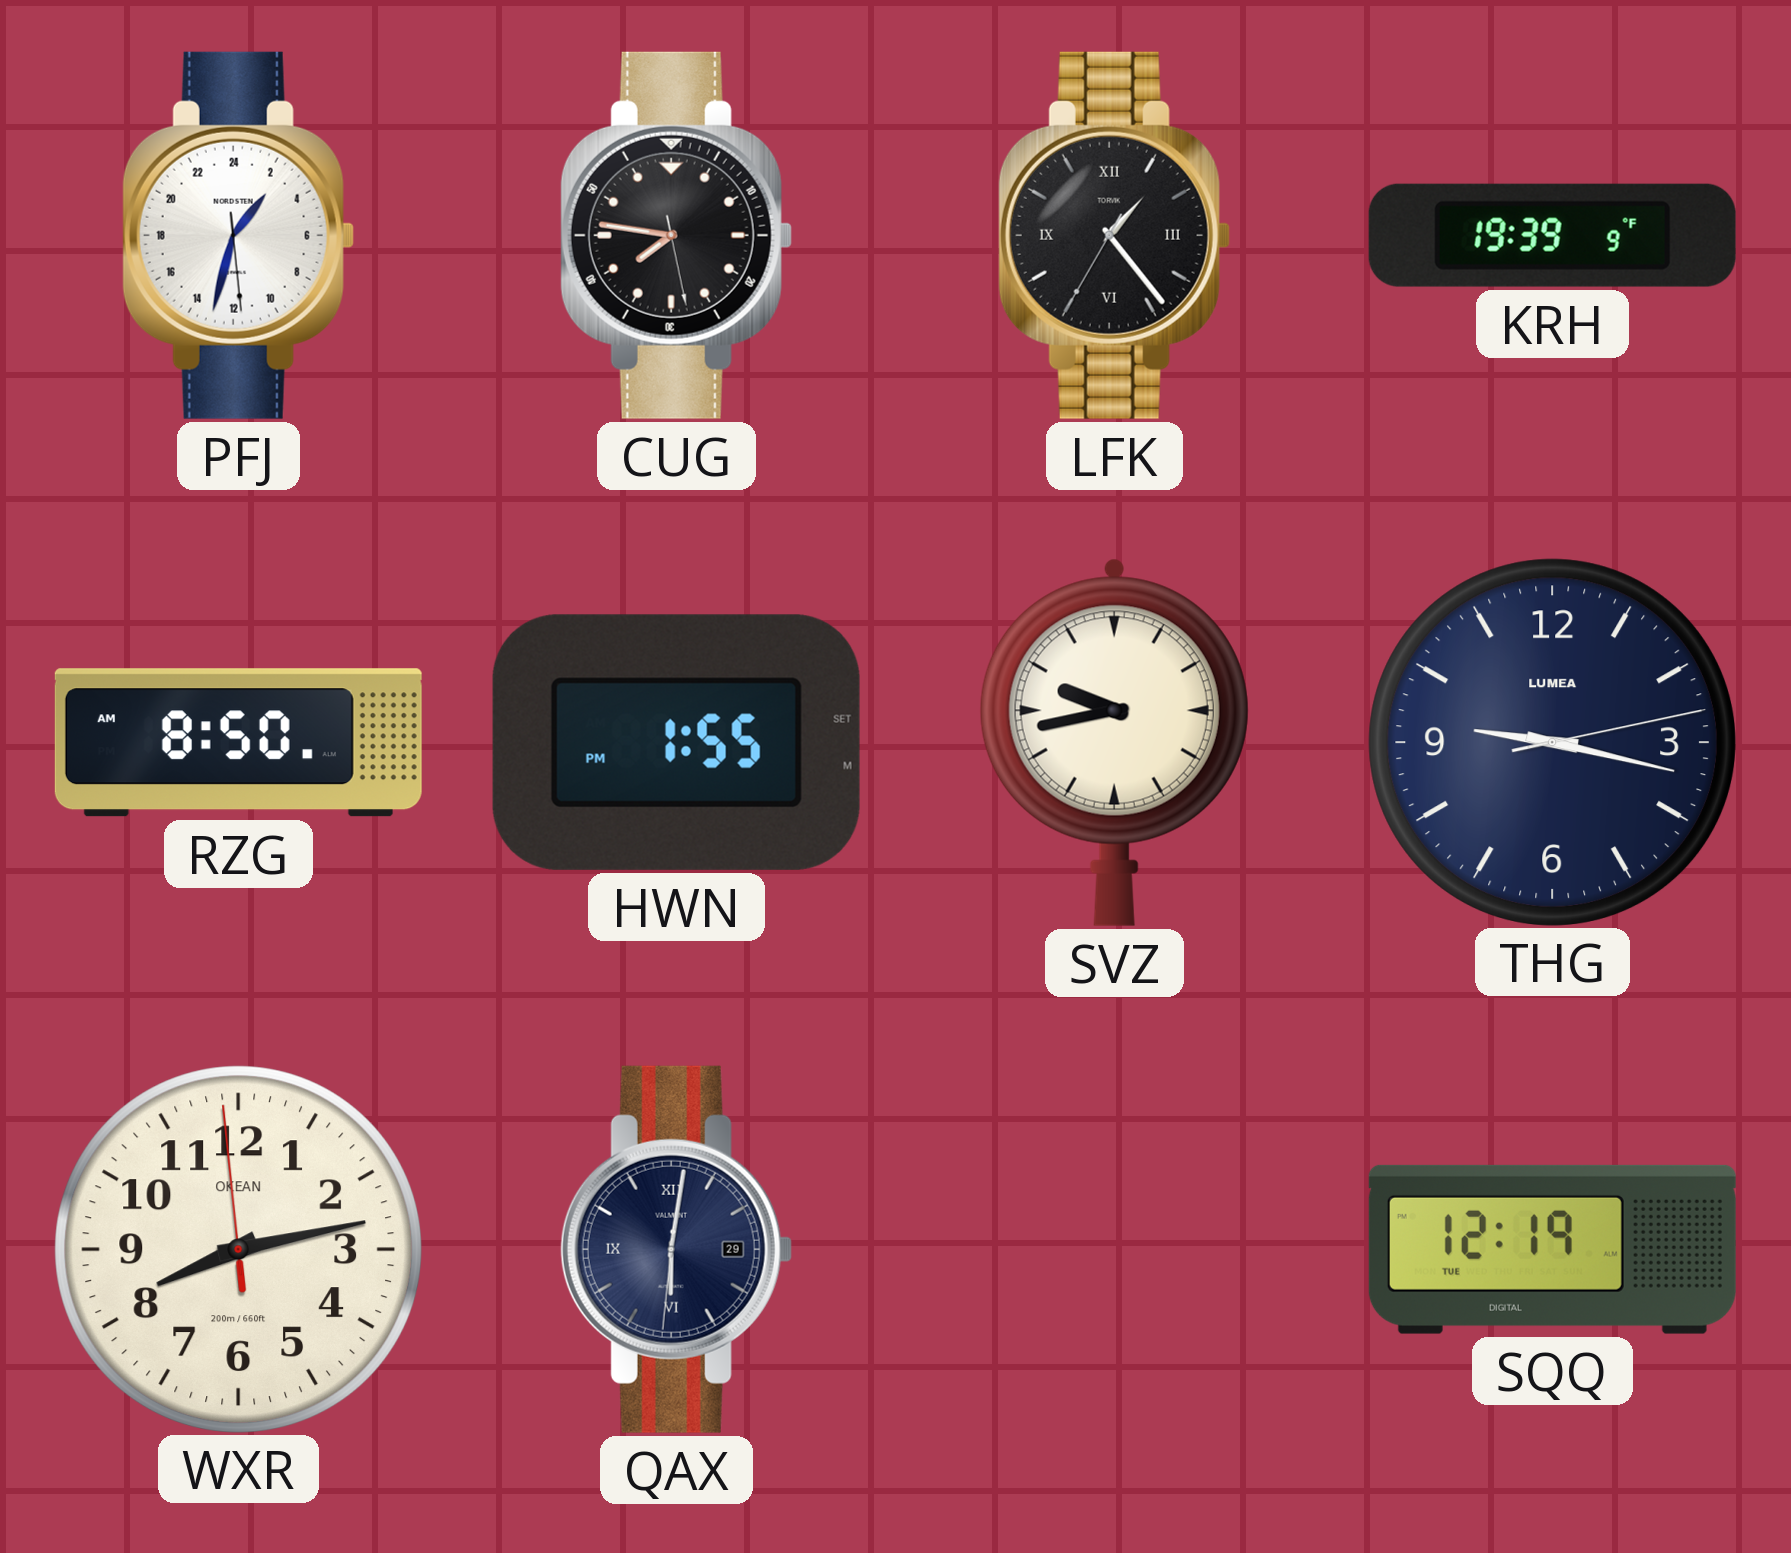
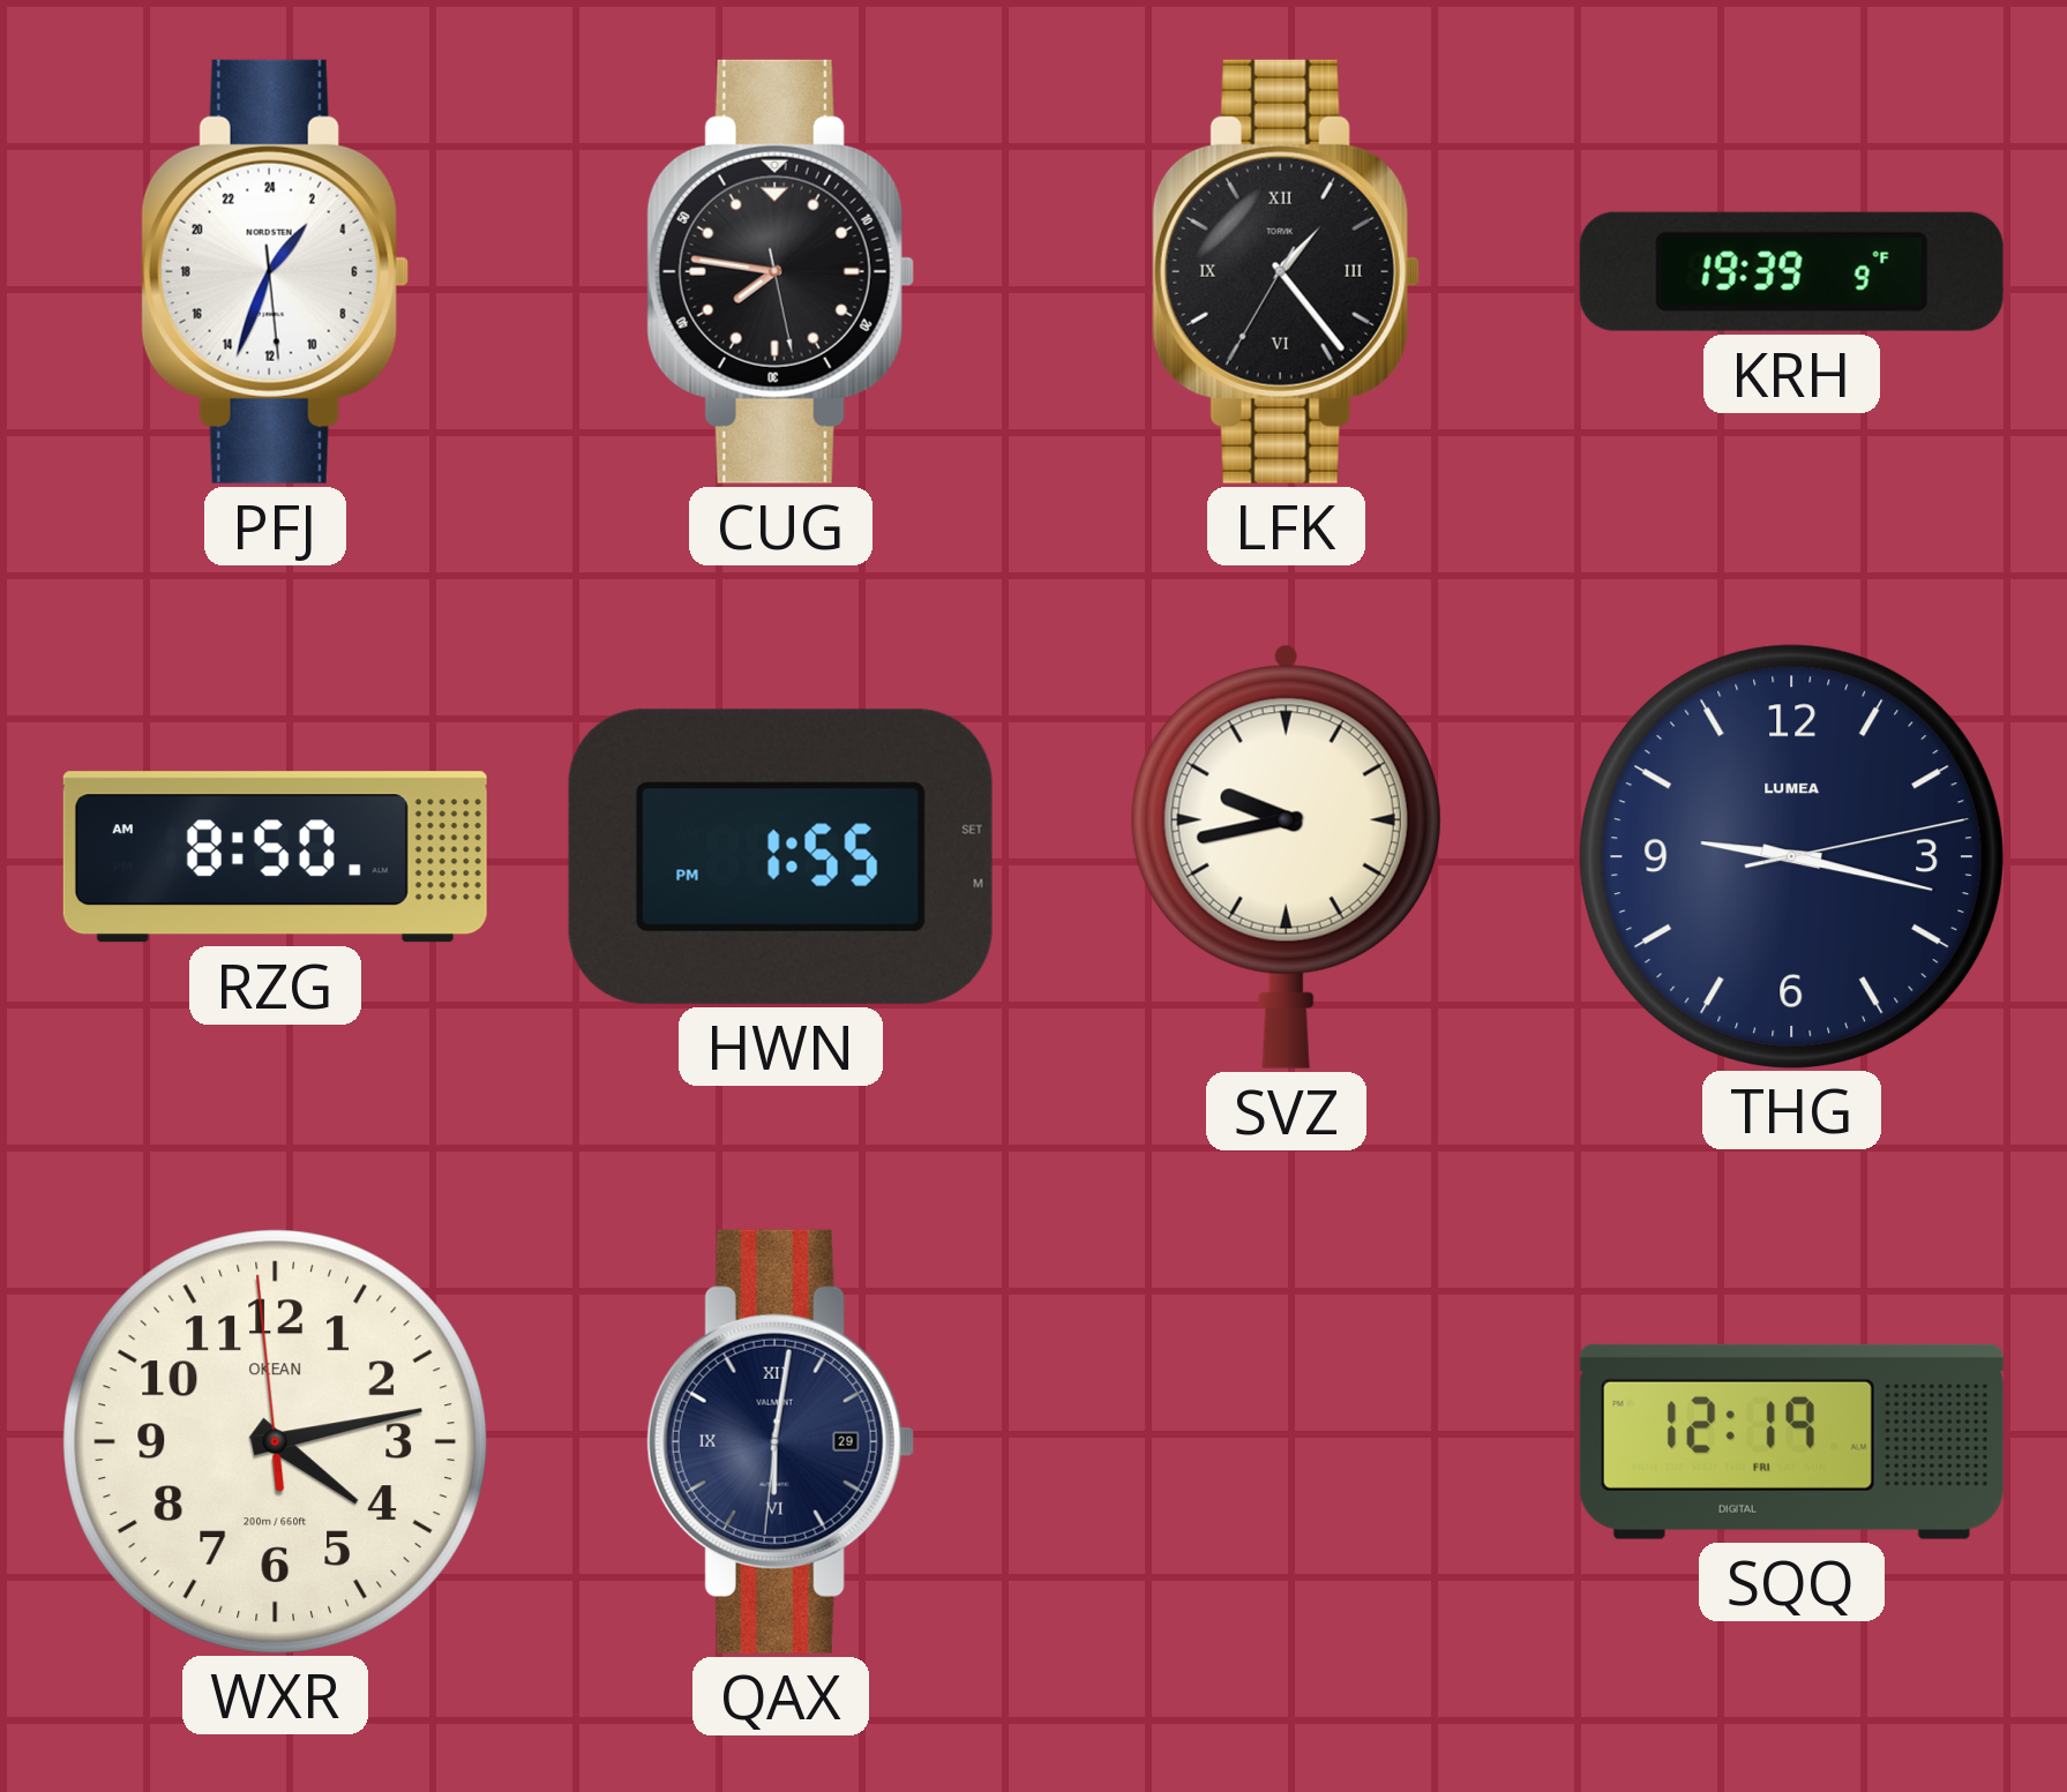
PFJ: 2:32 -> 2:33 (275, 271)
WXR: 8:12 -> 4:12 (275, 1441)
SQQ date: TUE -> FRI (1791, 1441)
